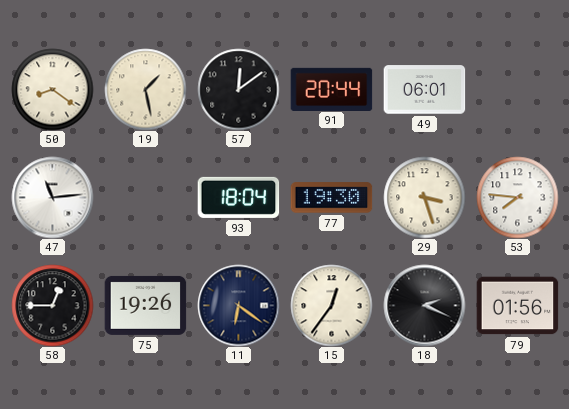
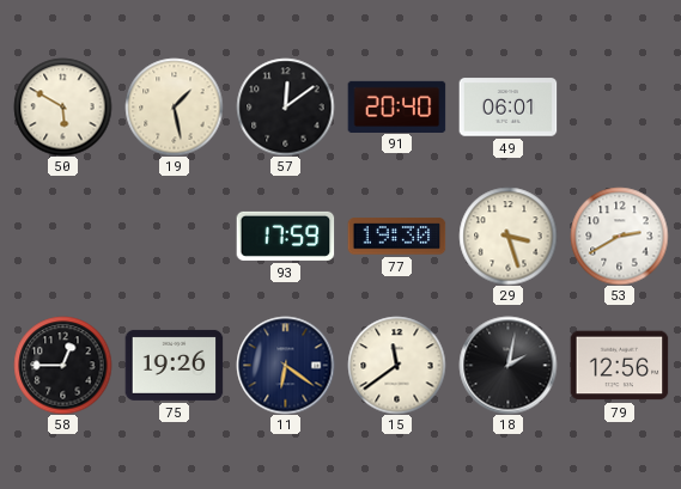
50: 8:21 -> 5:50 (62, 106)
91: 20:44 -> 20:40 (396, 106)
47: 11:14 -> none (52, 197)
93: 18:04 -> 17:59 (285, 236)
53: 7:46 -> 2:40 (619, 236)
15: 12:36 -> 11:39 (396, 365)
18: 2:19 -> 2:02 (507, 365)
79: 01:56 -> 12:56 (619, 366)
